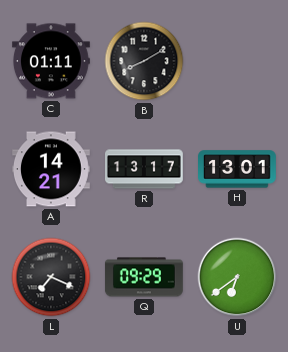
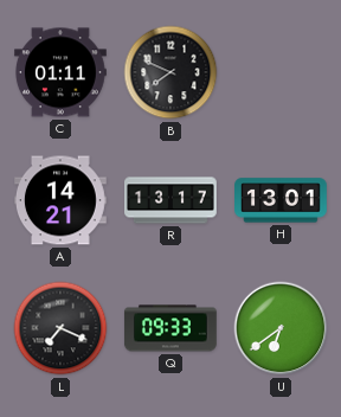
B: 8:10 -> 7:49 (170, 72)
Q: 09:29 -> 09:33 (170, 328)
